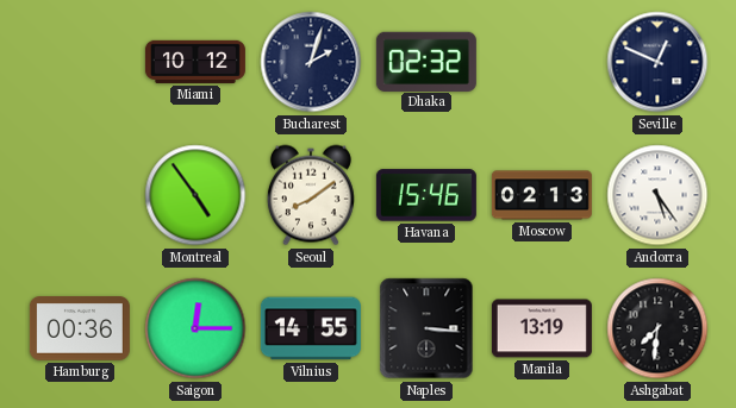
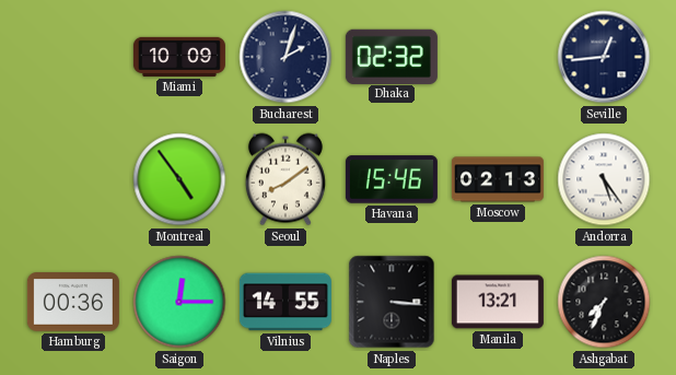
Miami: 10:12 -> 10:09 (179, 57)
Seville: 12:49 -> 12:44 (604, 57)
Manila: 13:19 -> 13:21 (498, 302)
Ashgabat: 7:31 -> 7:34 (604, 302)
